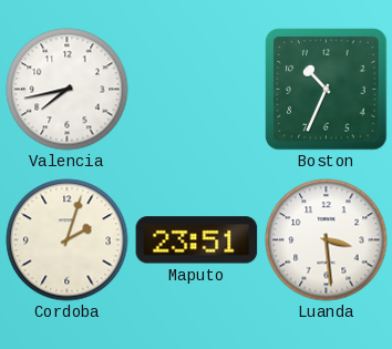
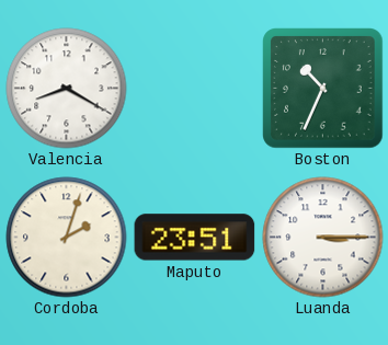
Valencia: 7:43 -> 8:20 (67, 89)
Luanda: 3:29 -> 3:15 (323, 238)
